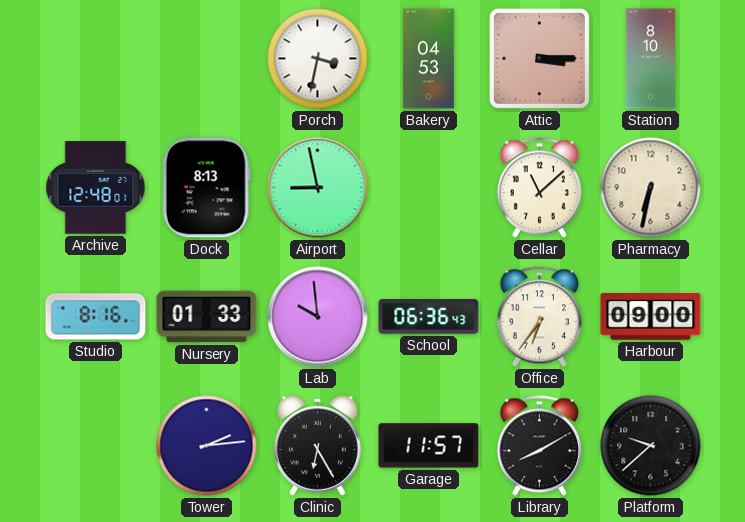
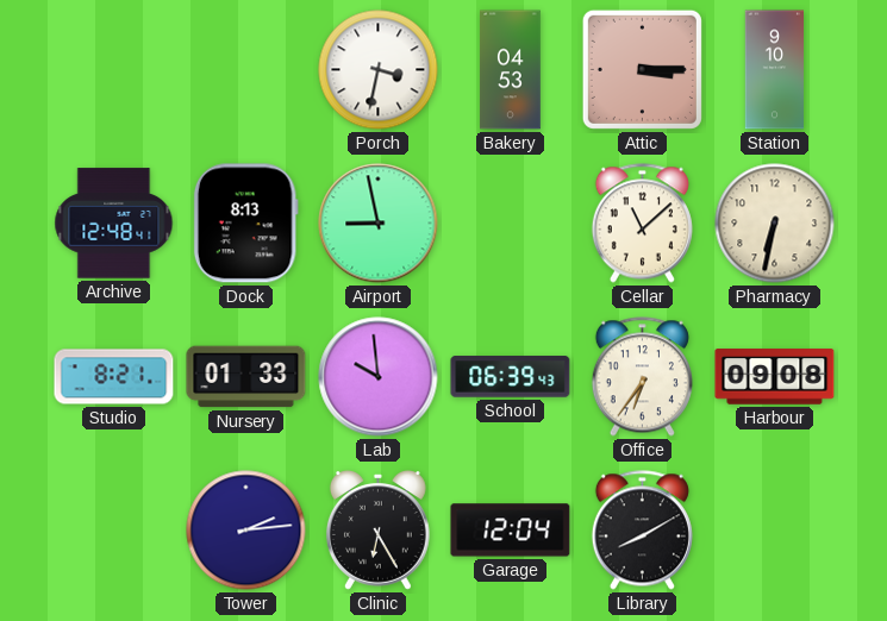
Station: 8:10 -> 9:10 (775, 70)
Archive: 12:48:01 -> 12:48:41 (114, 224)
Studio: 8:16 -> 8:21 (114, 377)
School: 06:36 -> 06:39 (511, 377)
Harbour: 09:00 -> 09:08 (775, 377)
Garage: 11:57 -> 12:04 (511, 531)
Platform: 9:38 -> none (651, 446)
